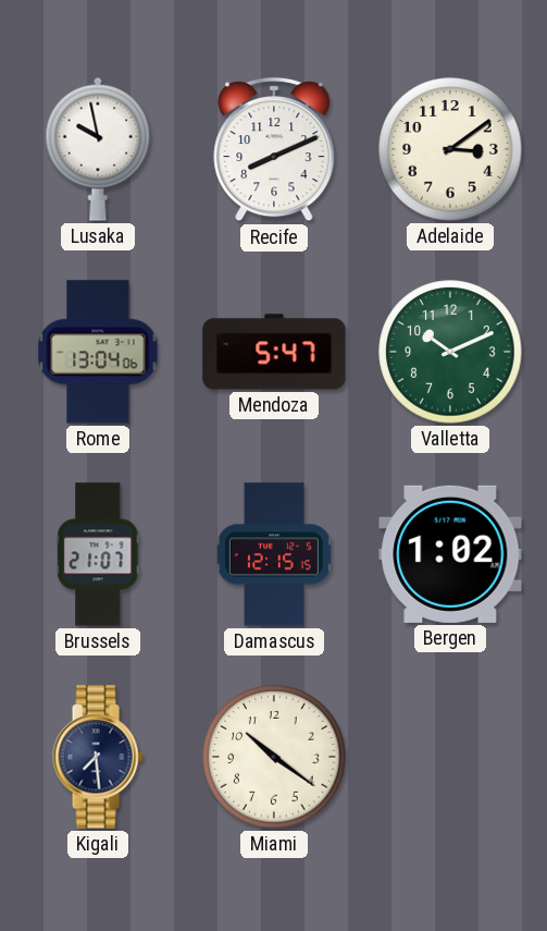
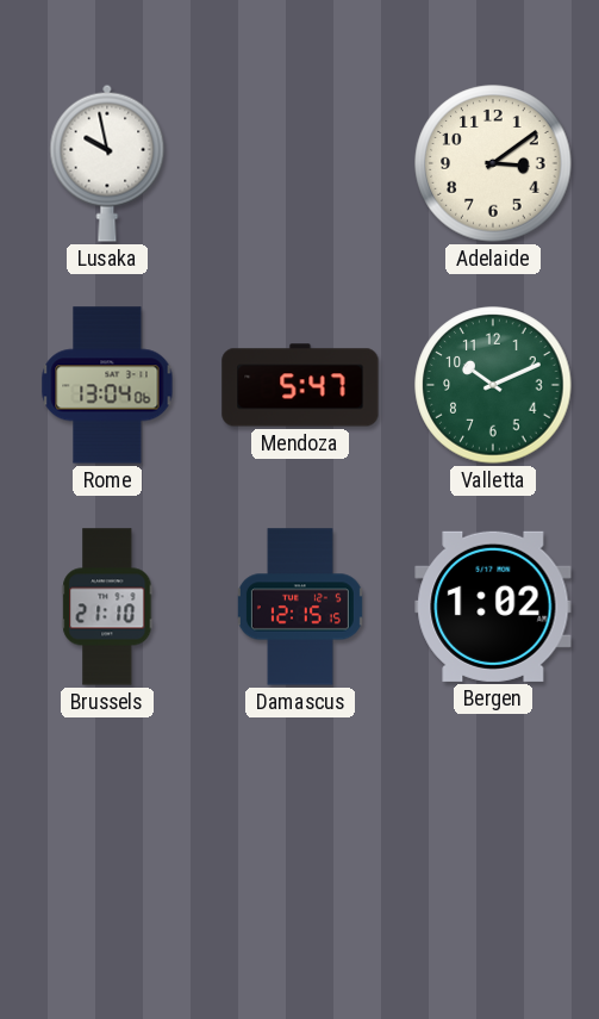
Recife: 8:11 -> none (274, 149)
Brussels: 21:07 -> 21:10 (107, 607)
Kigali: 7:29 -> none (98, 757)
Miami: 10:21 -> none (274, 757)
